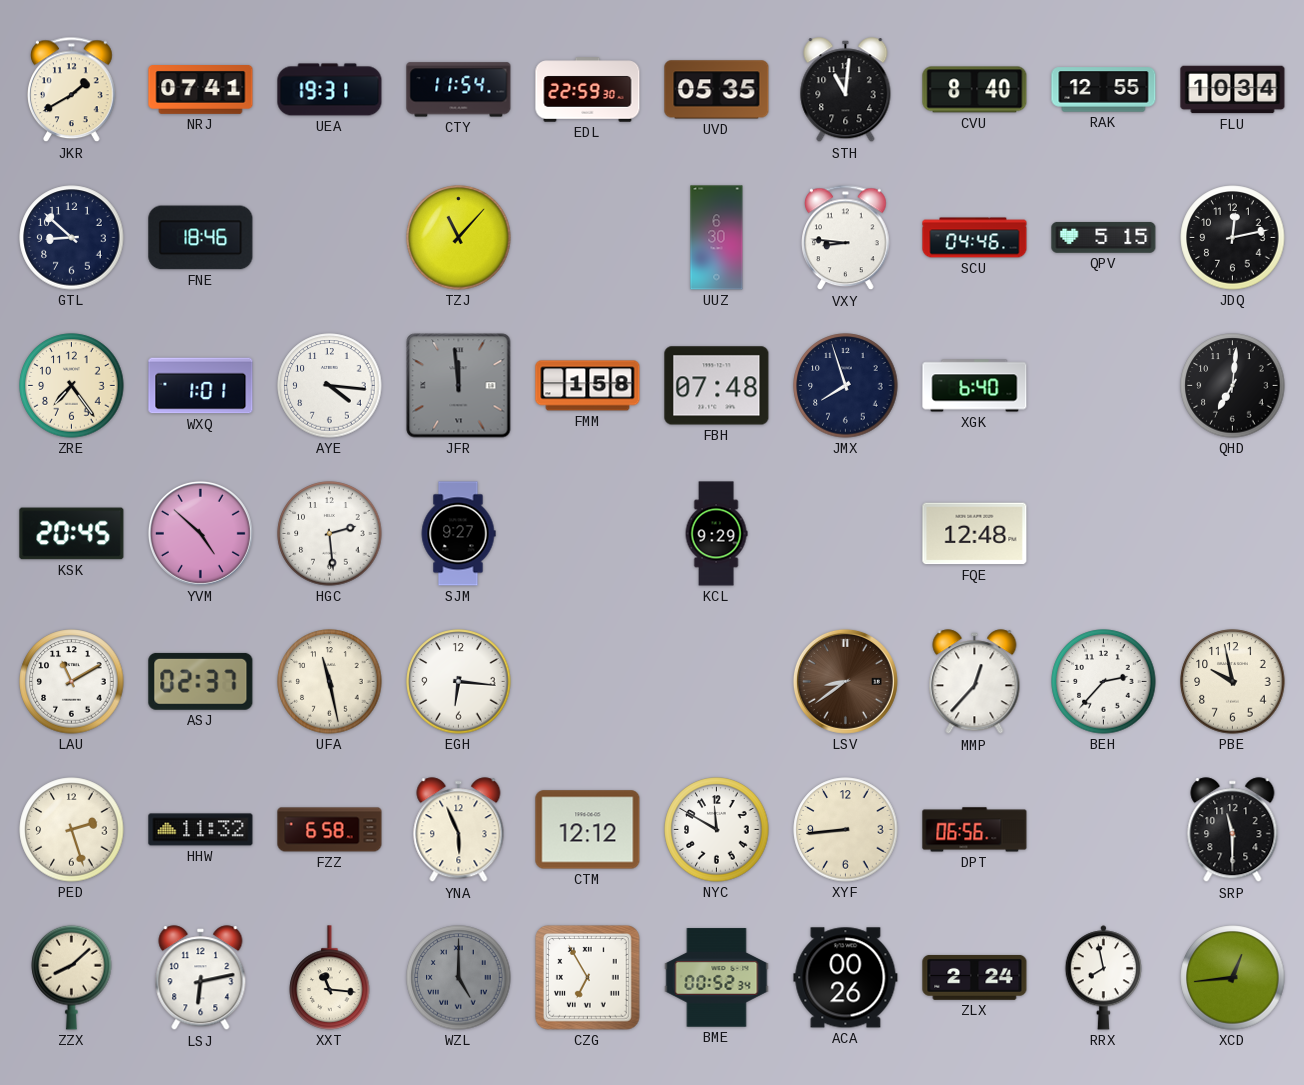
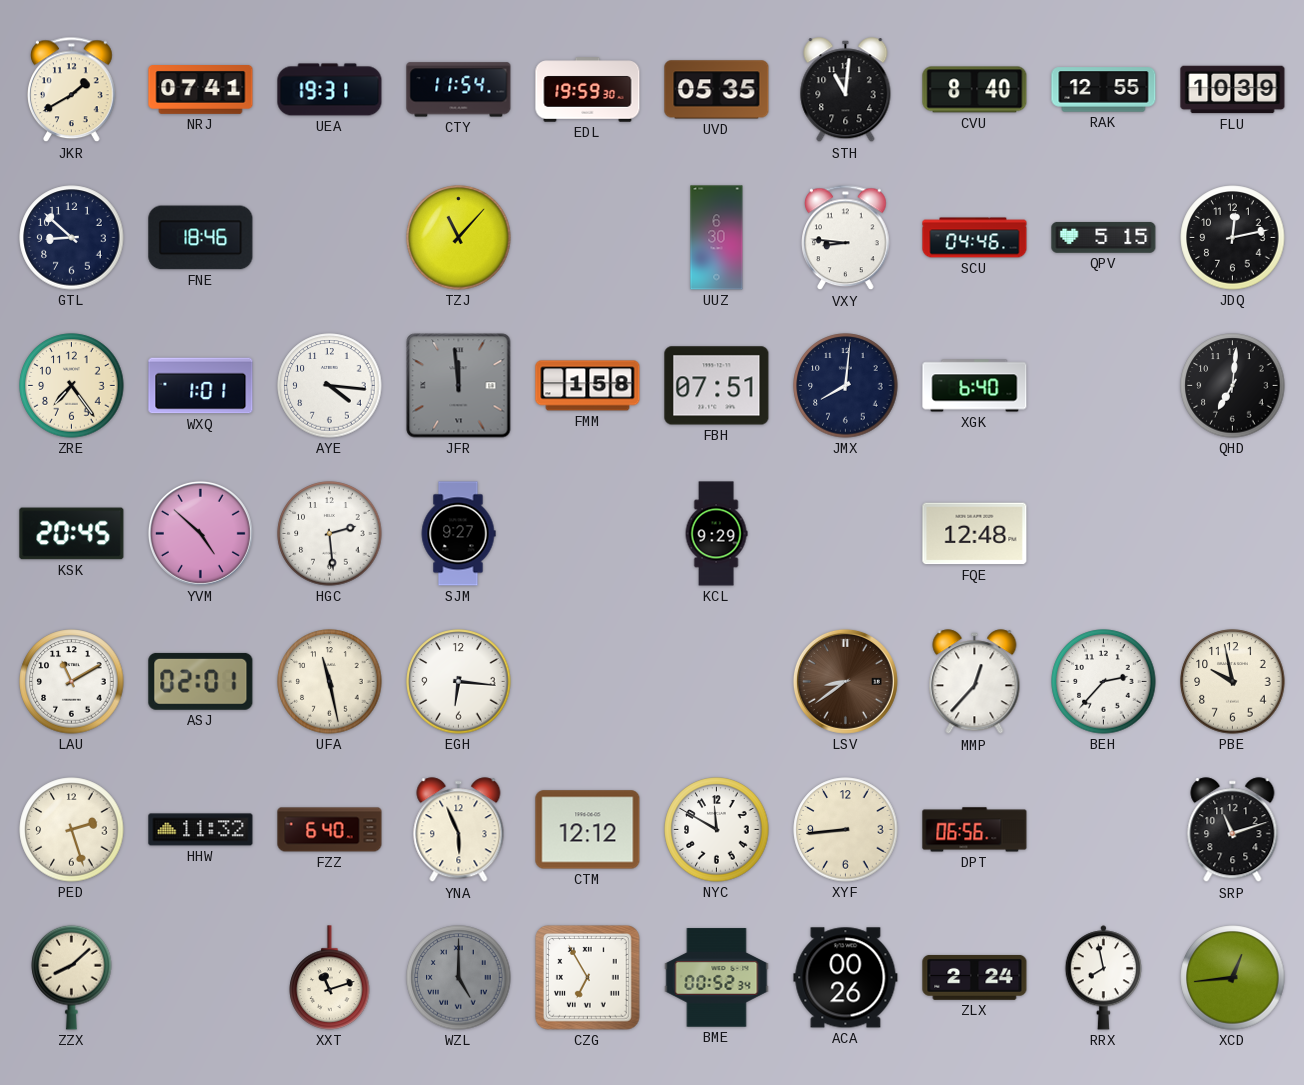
EDL: 22:59 -> 19:59 (588, 90)
FLU: 10:34 -> 10:39 (1233, 90)
FBH: 07:48 -> 07:51 (717, 386)
JMX: 7:57 -> 8:01 (846, 386)
ASJ: 02:37 -> 02:01 (201, 681)
FZZ: 6:58 -> 6:40 (330, 830)
SRP: 11:30 -> 11:12 (1233, 830)
LSJ: 6:13 -> none (201, 978)
XXT: 11:16 -> 11:12 (330, 978)
